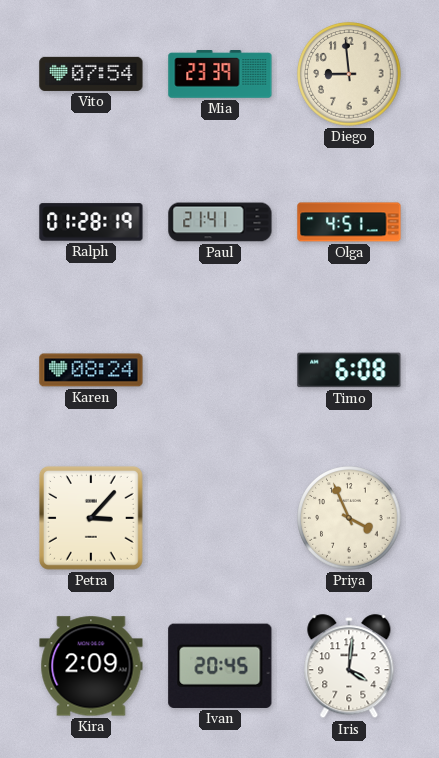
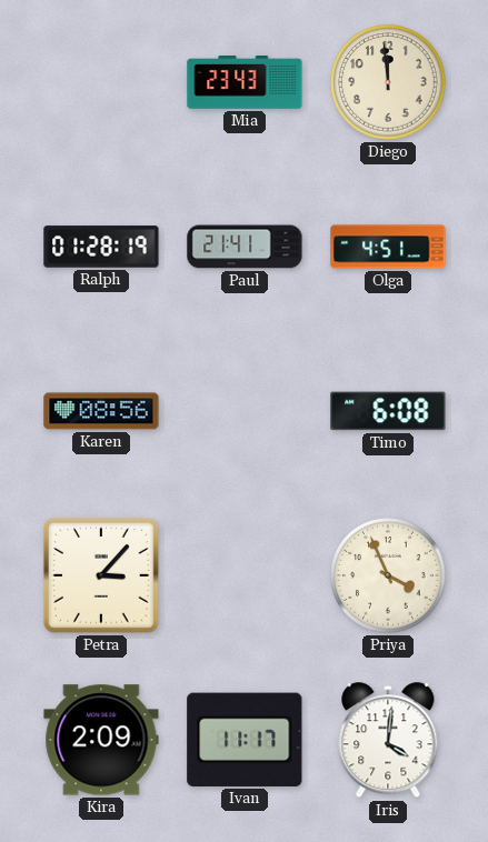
Vito: 07:54 -> none (91, 74)
Mia: 23:39 -> 23:43 (245, 82)
Diego: 8:59 -> 11:59 (388, 82)
Karen: 08:24 -> 08:56 (101, 411)
Ivan: 20:45 -> 11:17 (245, 740)
